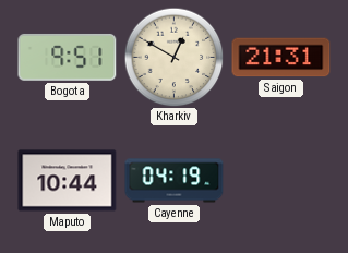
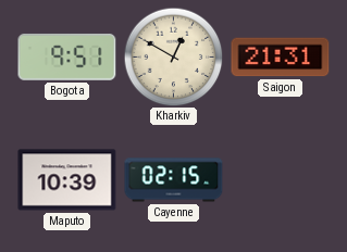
Maputo: 10:44 -> 10:39 (67, 180)
Cayenne: 04:19 -> 02:15 (174, 180)
